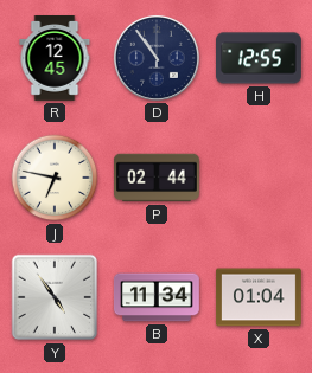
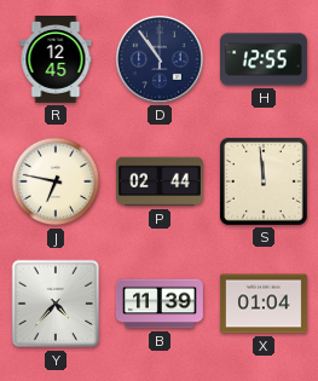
S: none -> 11:59 (264, 181)
Y: 4:54 -> 4:37 (56, 304)
B: 11:34 -> 11:39 (160, 304)
